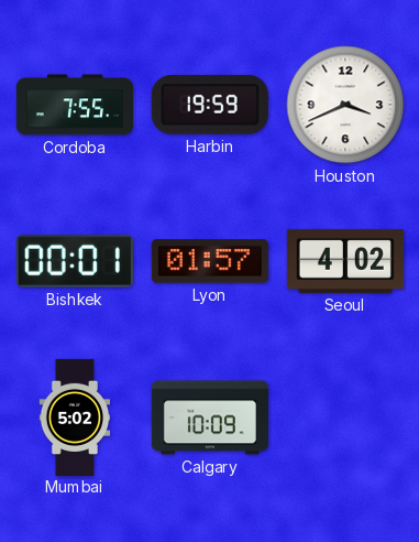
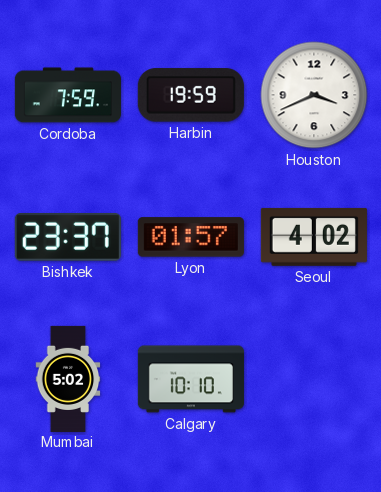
Cordoba: 7:55 -> 7:59 (68, 95)
Bishkek: 00:01 -> 23:37 (68, 238)
Calgary: 10:09 -> 10:10 (191, 379)
